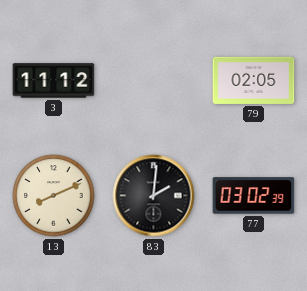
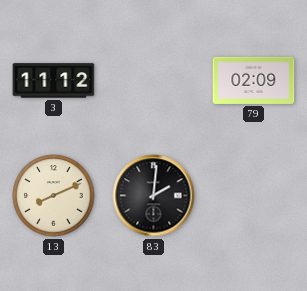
79: 02:05 -> 02:09 (254, 80)
77: 03:02 -> none (254, 196)
